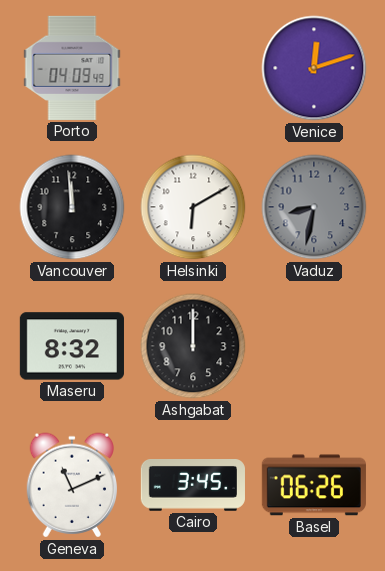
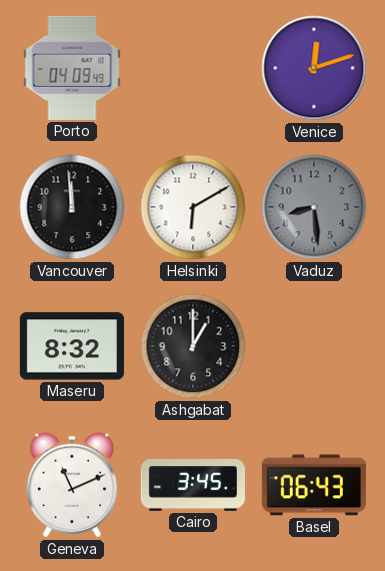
Vaduz: 8:32 -> 8:29 (314, 207)
Ashgabat: 12:00 -> 1:00 (193, 346)
Basel: 06:26 -> 06:43 (314, 485)
